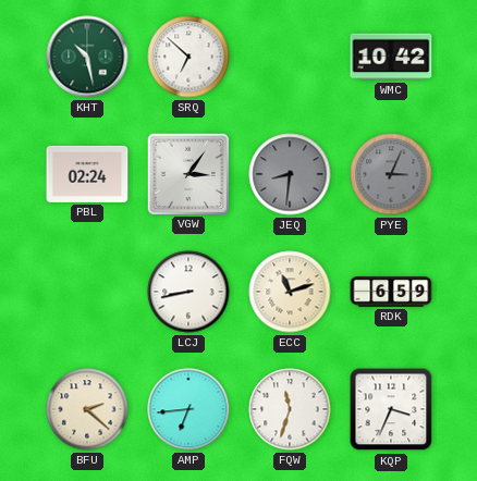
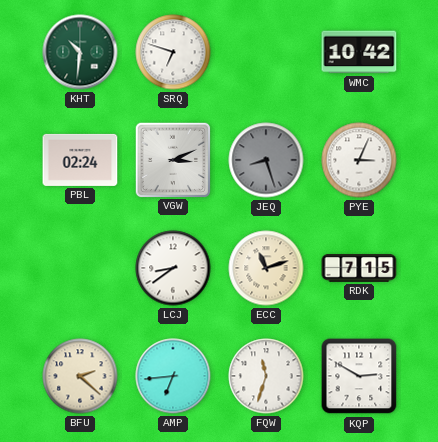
KHT: 10:28 -> 10:31 (80, 52)
SRQ: 6:52 -> 6:48 (173, 52)
VGW: 3:06 -> 3:11 (172, 159)
JEQ: 8:31 -> 8:27 (266, 160)
PYE dial: grey -> white (359, 160)
LCJ: 8:43 -> 8:39 (173, 268)
RDK: 6:59 -> 7:15 (359, 269)
KQP: 3:34 -> 2:50 (359, 376)
